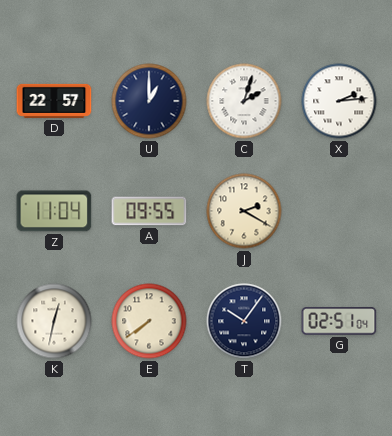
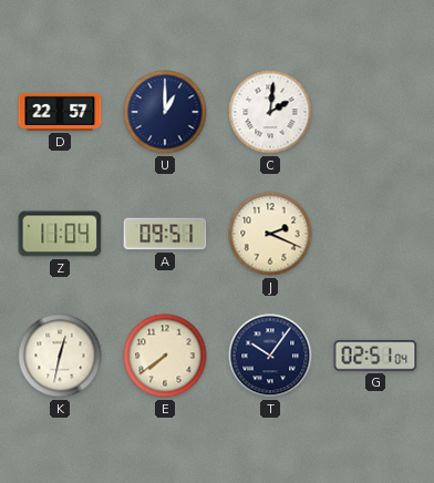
C: 2:03 -> 2:01 (270, 112)
X: 2:14 -> none (339, 101)
A: 09:55 -> 09:51 (165, 234)
J: 2:20 -> 2:19 (270, 234)
